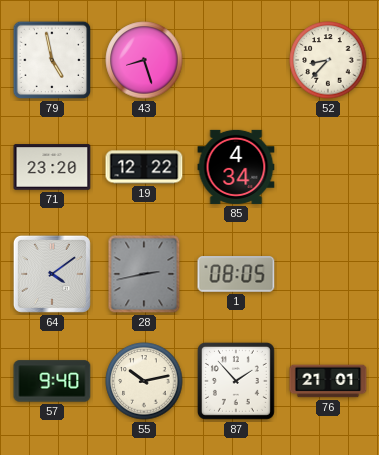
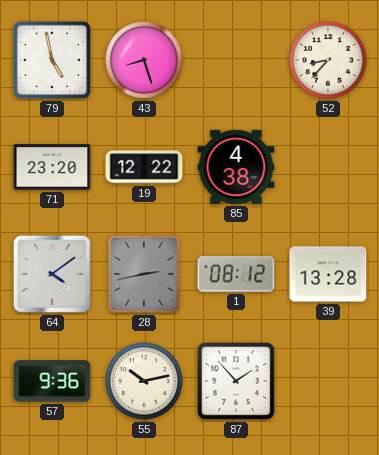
85: 4:34 -> 4:38 (236, 167)
1: 08:05 -> 08:12 (236, 274)
39: none -> 13:28 (328, 274)
57: 9:40 -> 9:36 (52, 381)
76: 21:01 -> none (328, 381)
